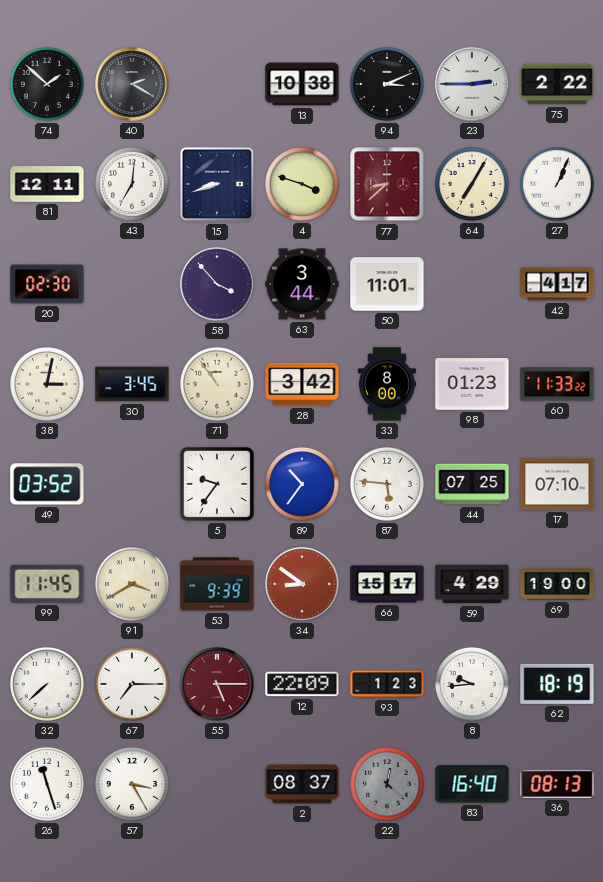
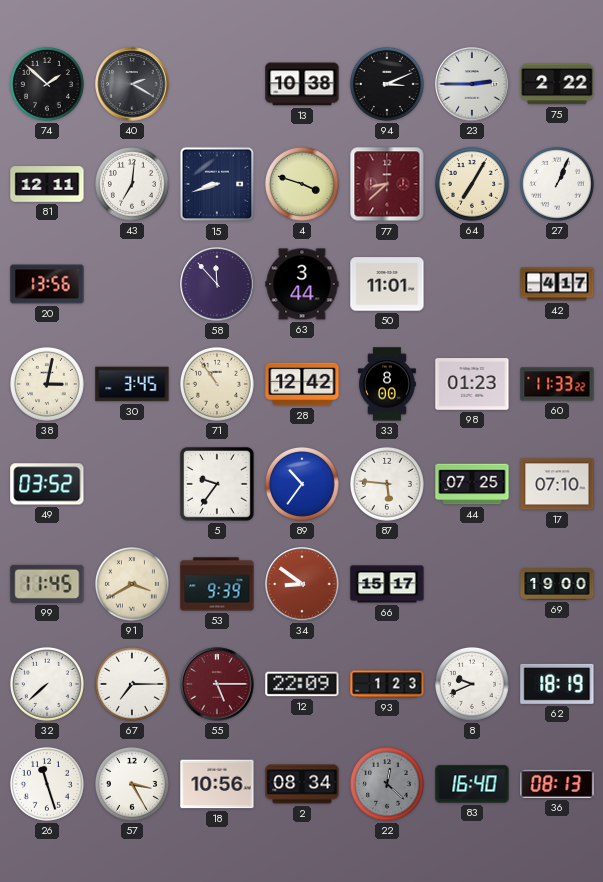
20: 02:30 -> 13:56 (47, 284)
58: 3:53 -> 11:53 (217, 284)
28: 3:42 -> 12:42 (302, 384)
59: 4:29 -> none (472, 584)
8: 9:44 -> 9:41 (472, 684)
18: none -> 10:56 (217, 784)
2: 08:37 -> 08:34 (302, 784)
